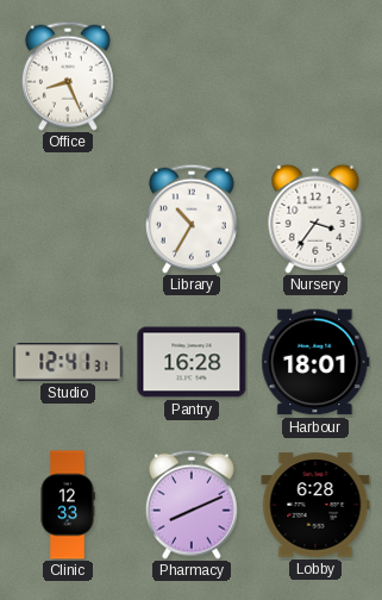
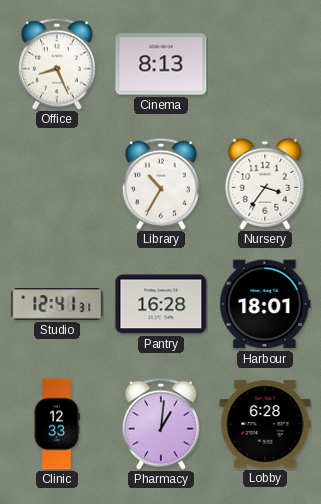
Cinema: none -> 8:13 (161, 64)
Pharmacy: 8:11 -> 1:01 (161, 424)
